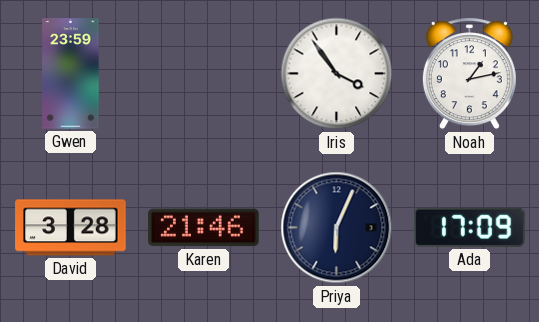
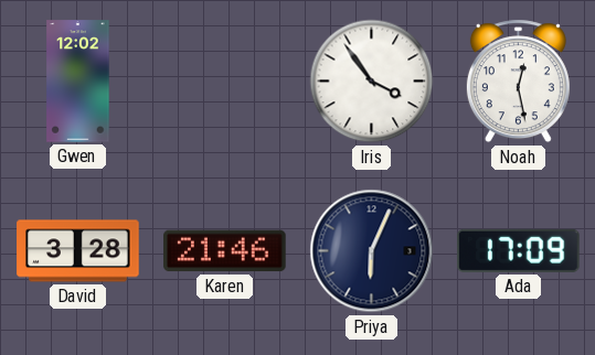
Gwen: 23:59 -> 12:02 (78, 82)
Noah: 1:13 -> 12:28 (518, 82)
